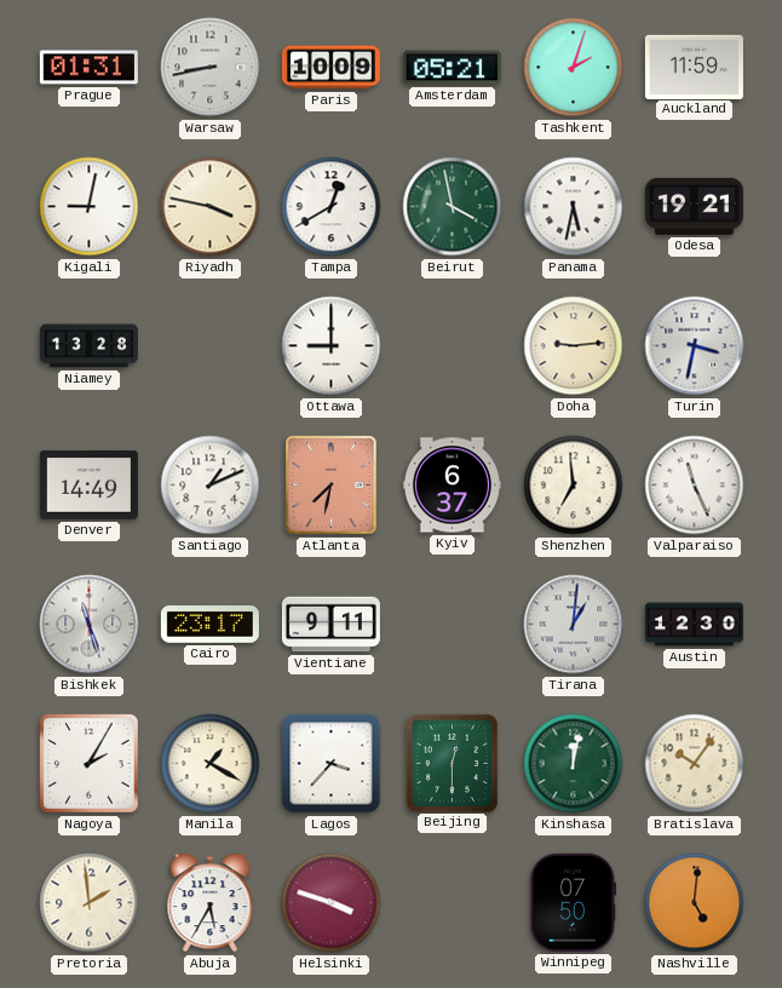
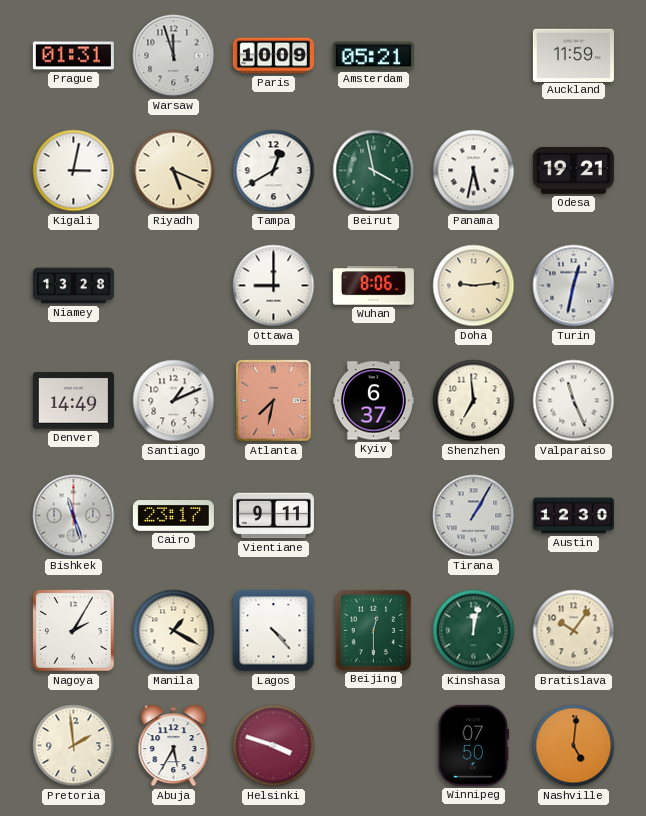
Warsaw: 8:43 -> 11:57 (174, 56)
Tashkent: 2:03 -> none (574, 68)
Kigali: 9:02 -> 3:02 (74, 171)
Riyadh: 3:47 -> 5:19 (174, 171)
Wuhan: none -> 8:06 (373, 286)
Turin: 3:32 -> 12:32 (574, 286)
Tirana: 1:01 -> 1:05 (474, 516)
Lagos: 3:37 -> 4:23 (274, 631)
